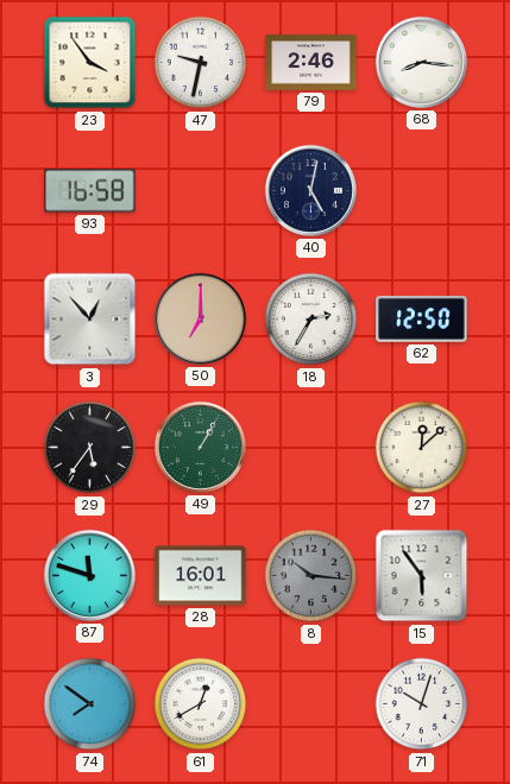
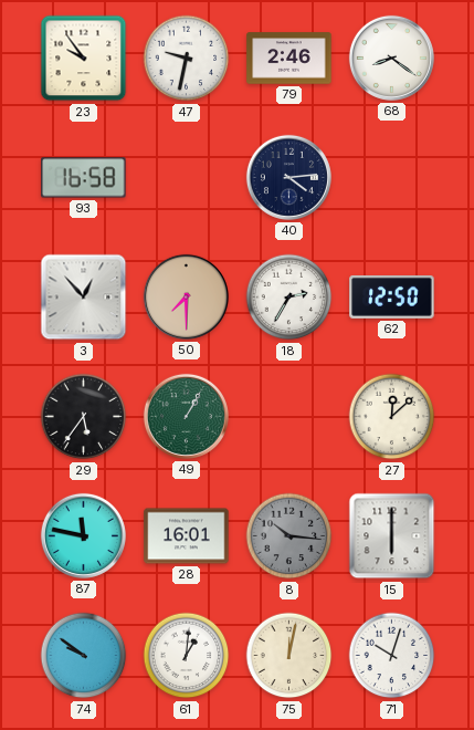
23: 3:54 -> 9:54 (84, 59)
68: 8:16 -> 8:21 (391, 58)
40: 5:02 -> 4:14 (288, 177)
50: 7:00 -> 7:30 (186, 296)
87: 11:48 -> 11:47 (83, 535)
15: 5:54 -> 6:00 (392, 536)
74: 7:51 -> 9:51 (84, 656)
61: 12:40 -> 1:01 (187, 656)
75: none -> 12:02 (289, 656)
